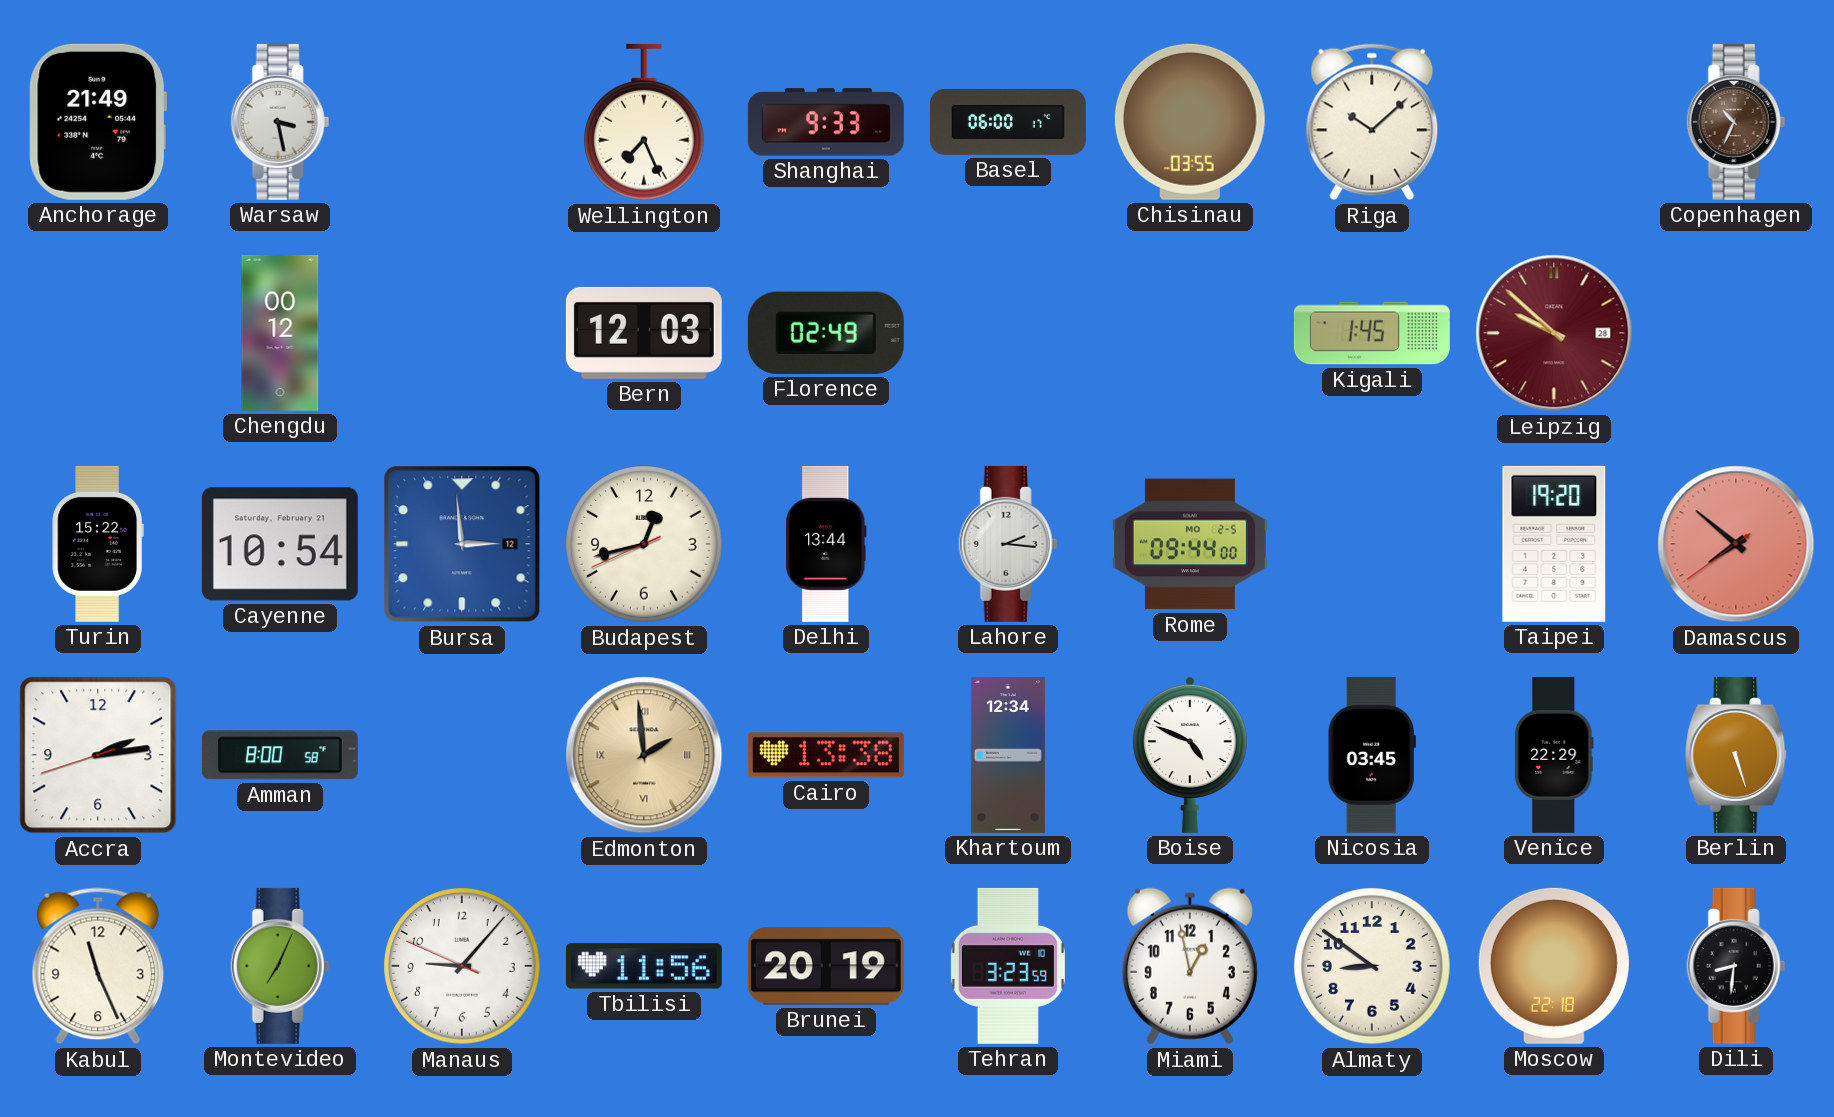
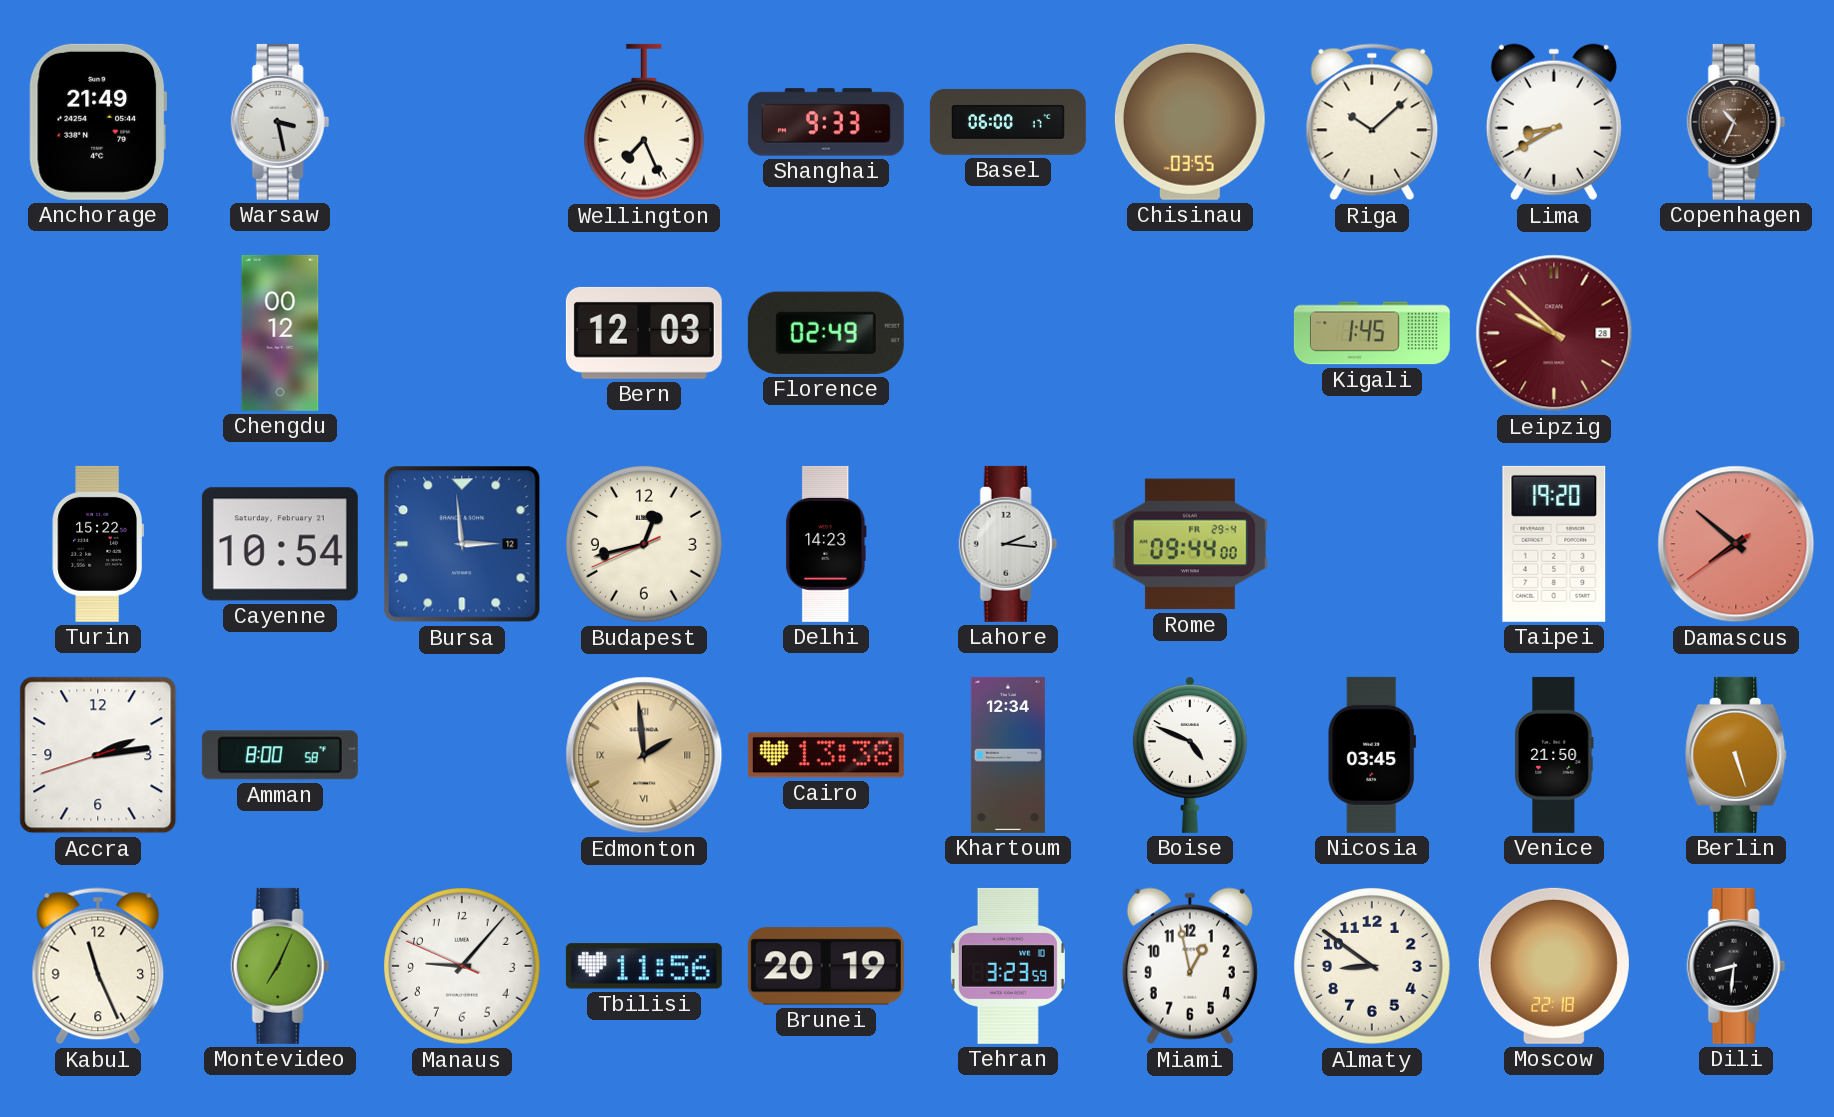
Lima: none -> 8:40 (1554, 122)
Delhi: 13:44 -> 14:23 (826, 544)
Rome date: MO 2-5 -> FR 29-4 (1190, 544)
Venice: 22:29 -> 21:50 (1554, 755)
